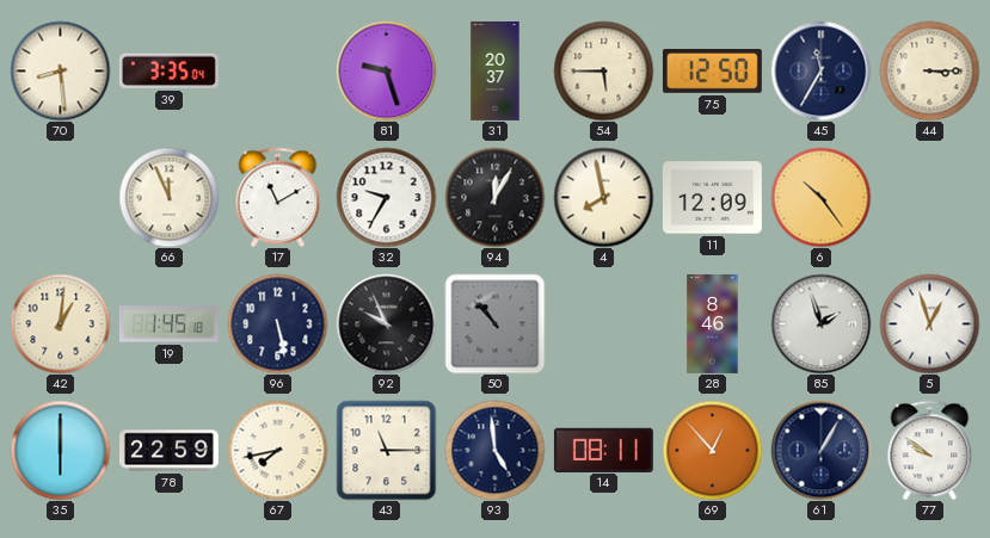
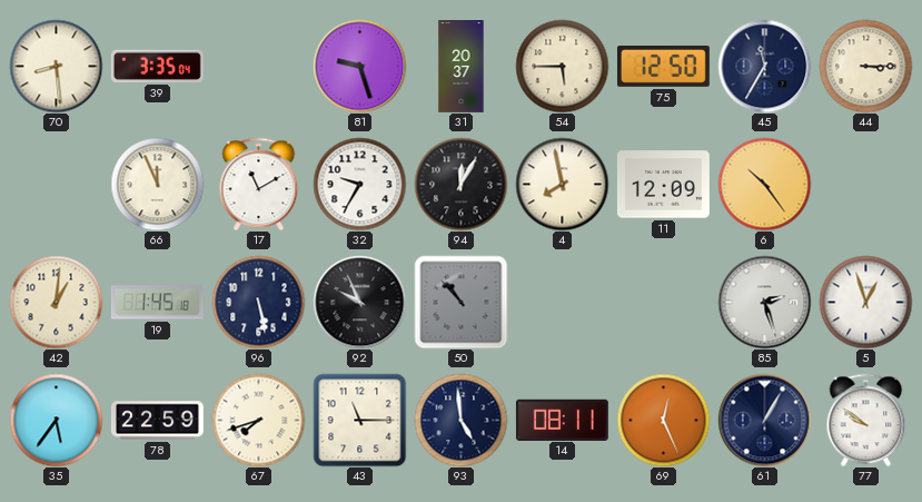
28: 8:46 -> none (713, 324)
85: 1:57 -> 2:27 (764, 302)
35: 6:00 -> 5:36 (56, 420)
67: 7:43 -> 7:42 (258, 420)
69: 12:53 -> 12:26 (663, 420)
